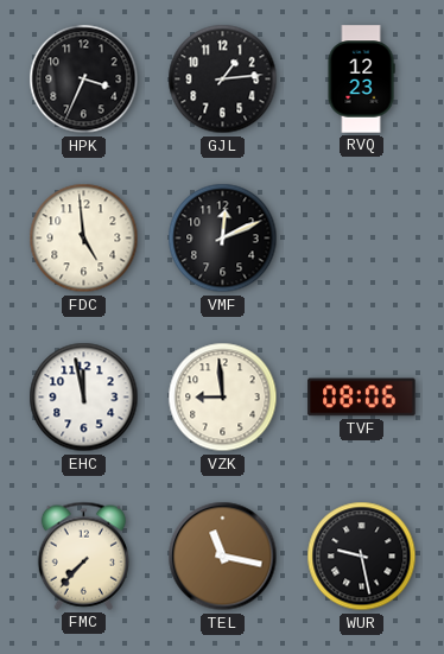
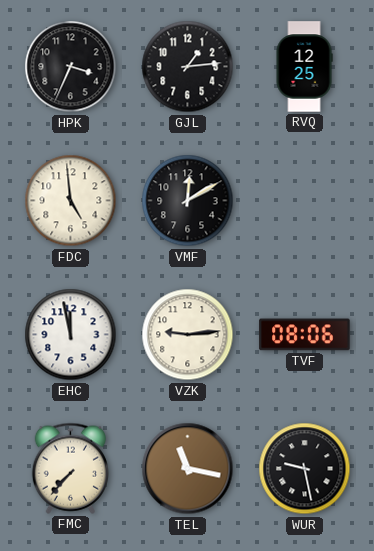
RVQ: 12:23 -> 12:25 (304, 67)
VMF: 12:11 -> 12:10 (188, 201)
VZK: 8:59 -> 9:14 (188, 335)
